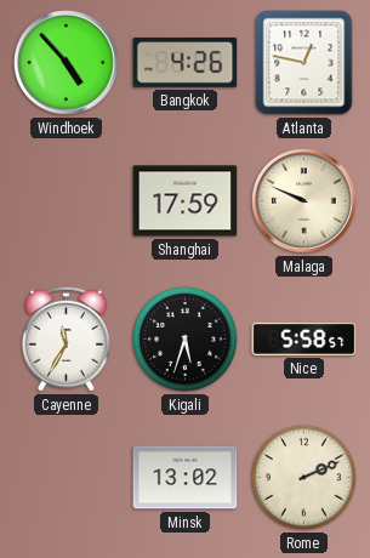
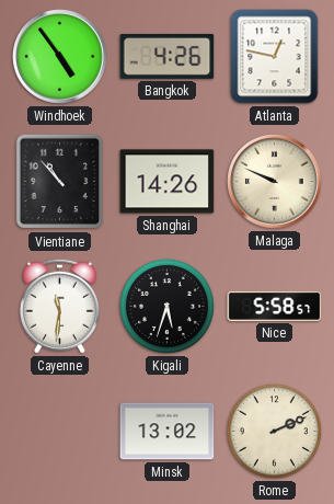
Windhoek: 4:53 -> 4:54 (60, 57)
Vientiane: none -> 10:53 (59, 182)
Shanghai: 17:59 -> 14:26 (168, 182)
Cayenne: 11:35 -> 11:31 (59, 306)
